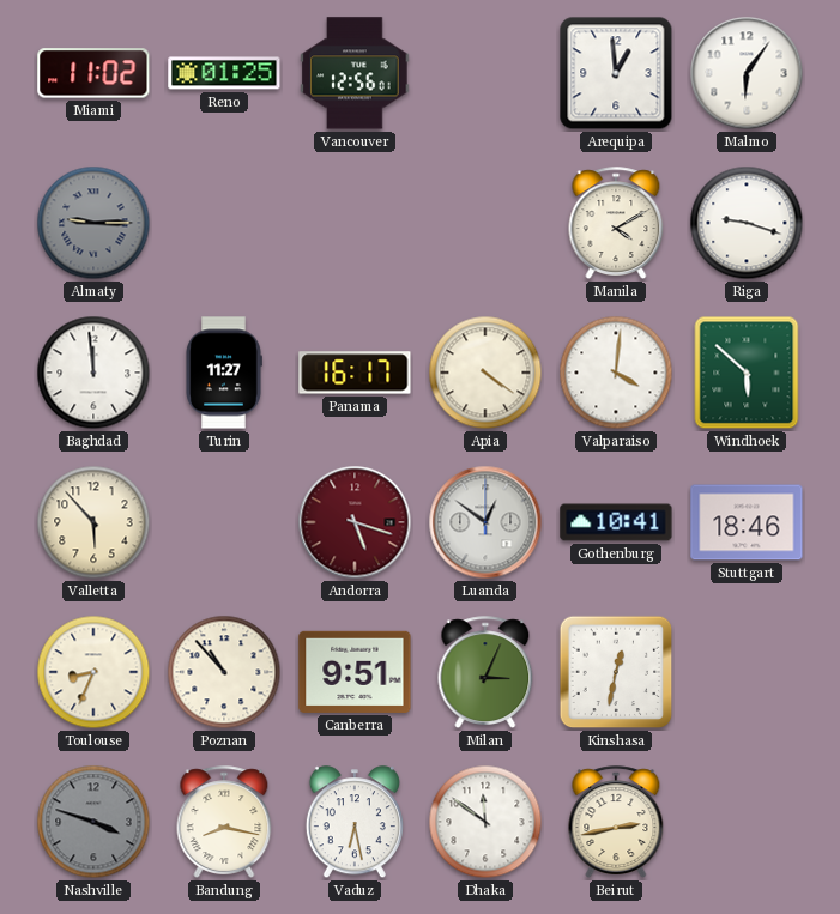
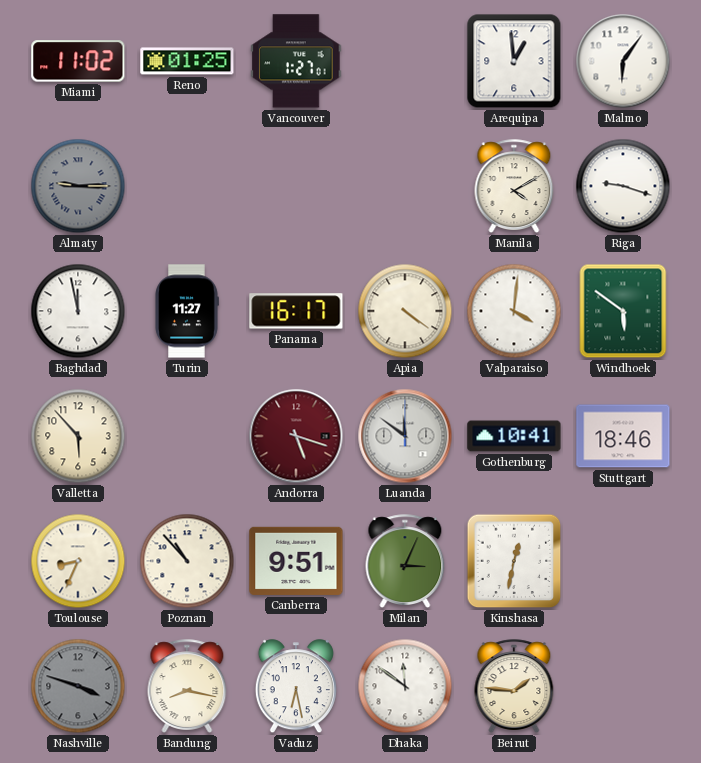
Vancouver: 12:56 -> 1:27 (296, 61)
Baghdad: 11:59 -> 11:58 (78, 311)
Windhoek: 5:52 -> 5:51 (623, 311)
Luanda: 12:51 -> 11:51 (405, 436)
Beirut: 2:43 -> 1:46 (514, 686)
